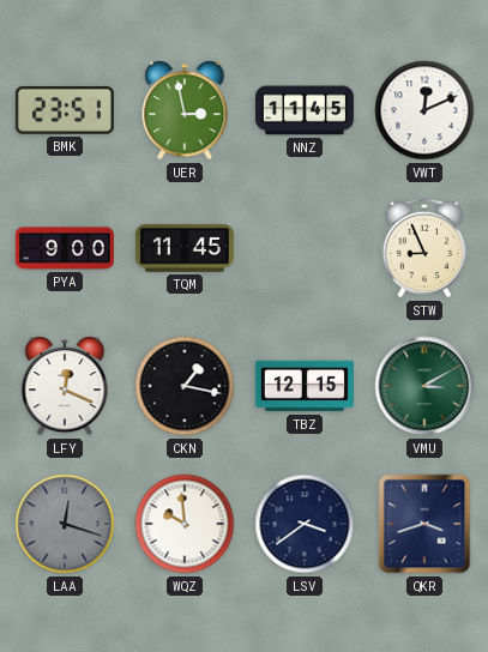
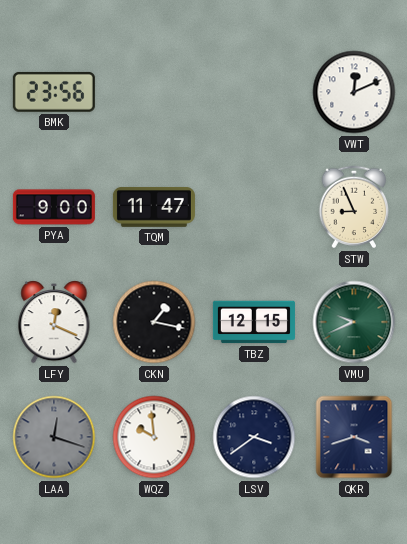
BMK: 23:51 -> 23:56 (54, 92)
UER: 2:58 -> none (185, 111)
NNZ: 11:45 -> none (305, 110)
TQM: 11:45 -> 11:47 (154, 208)
VMU: 3:10 -> 9:41 (354, 322)
